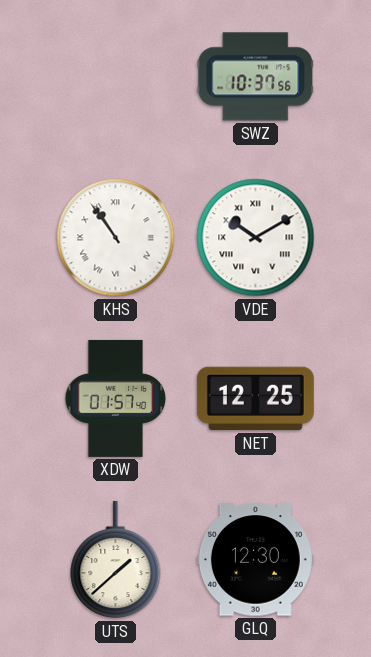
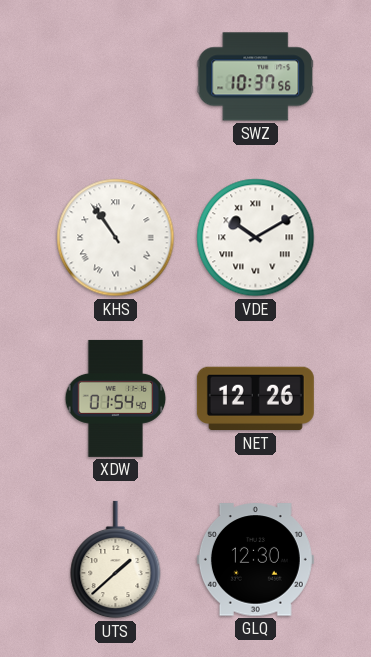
XDW: 01:57 -> 01:54 (116, 398)
NET: 12:25 -> 12:26 (255, 399)
